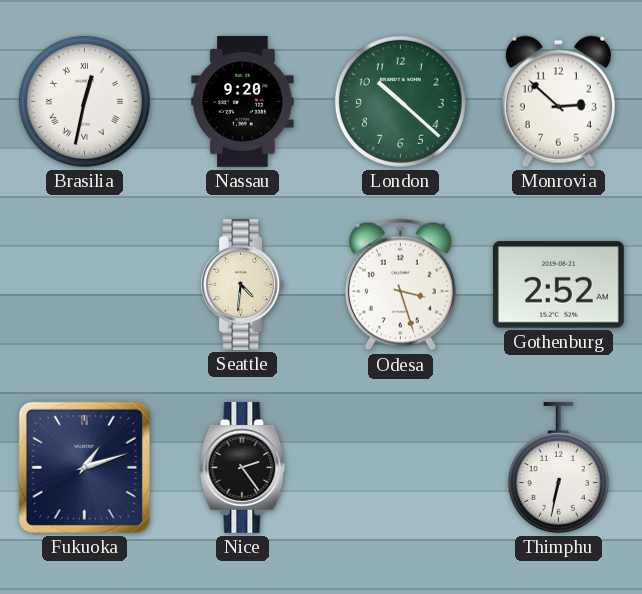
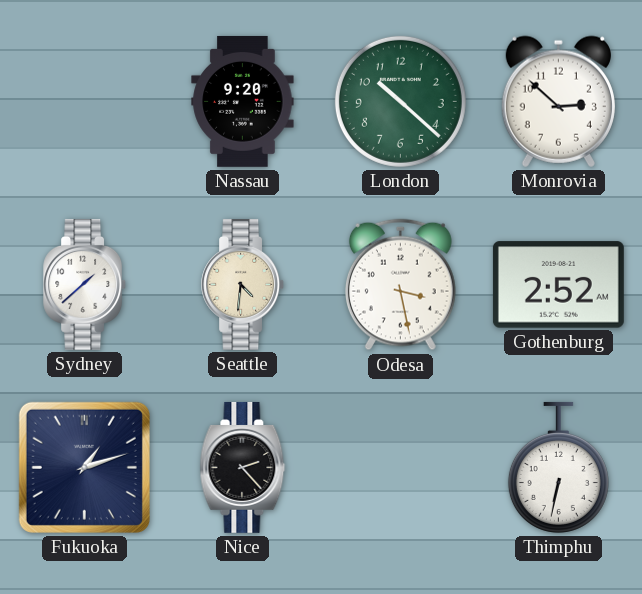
Brasilia: 12:32 -> none (84, 101)
Sydney: none -> 1:38 (85, 284)
Odesa: 3:27 -> 3:28 (400, 285)
Nice: 2:24 -> 2:23 (243, 467)
